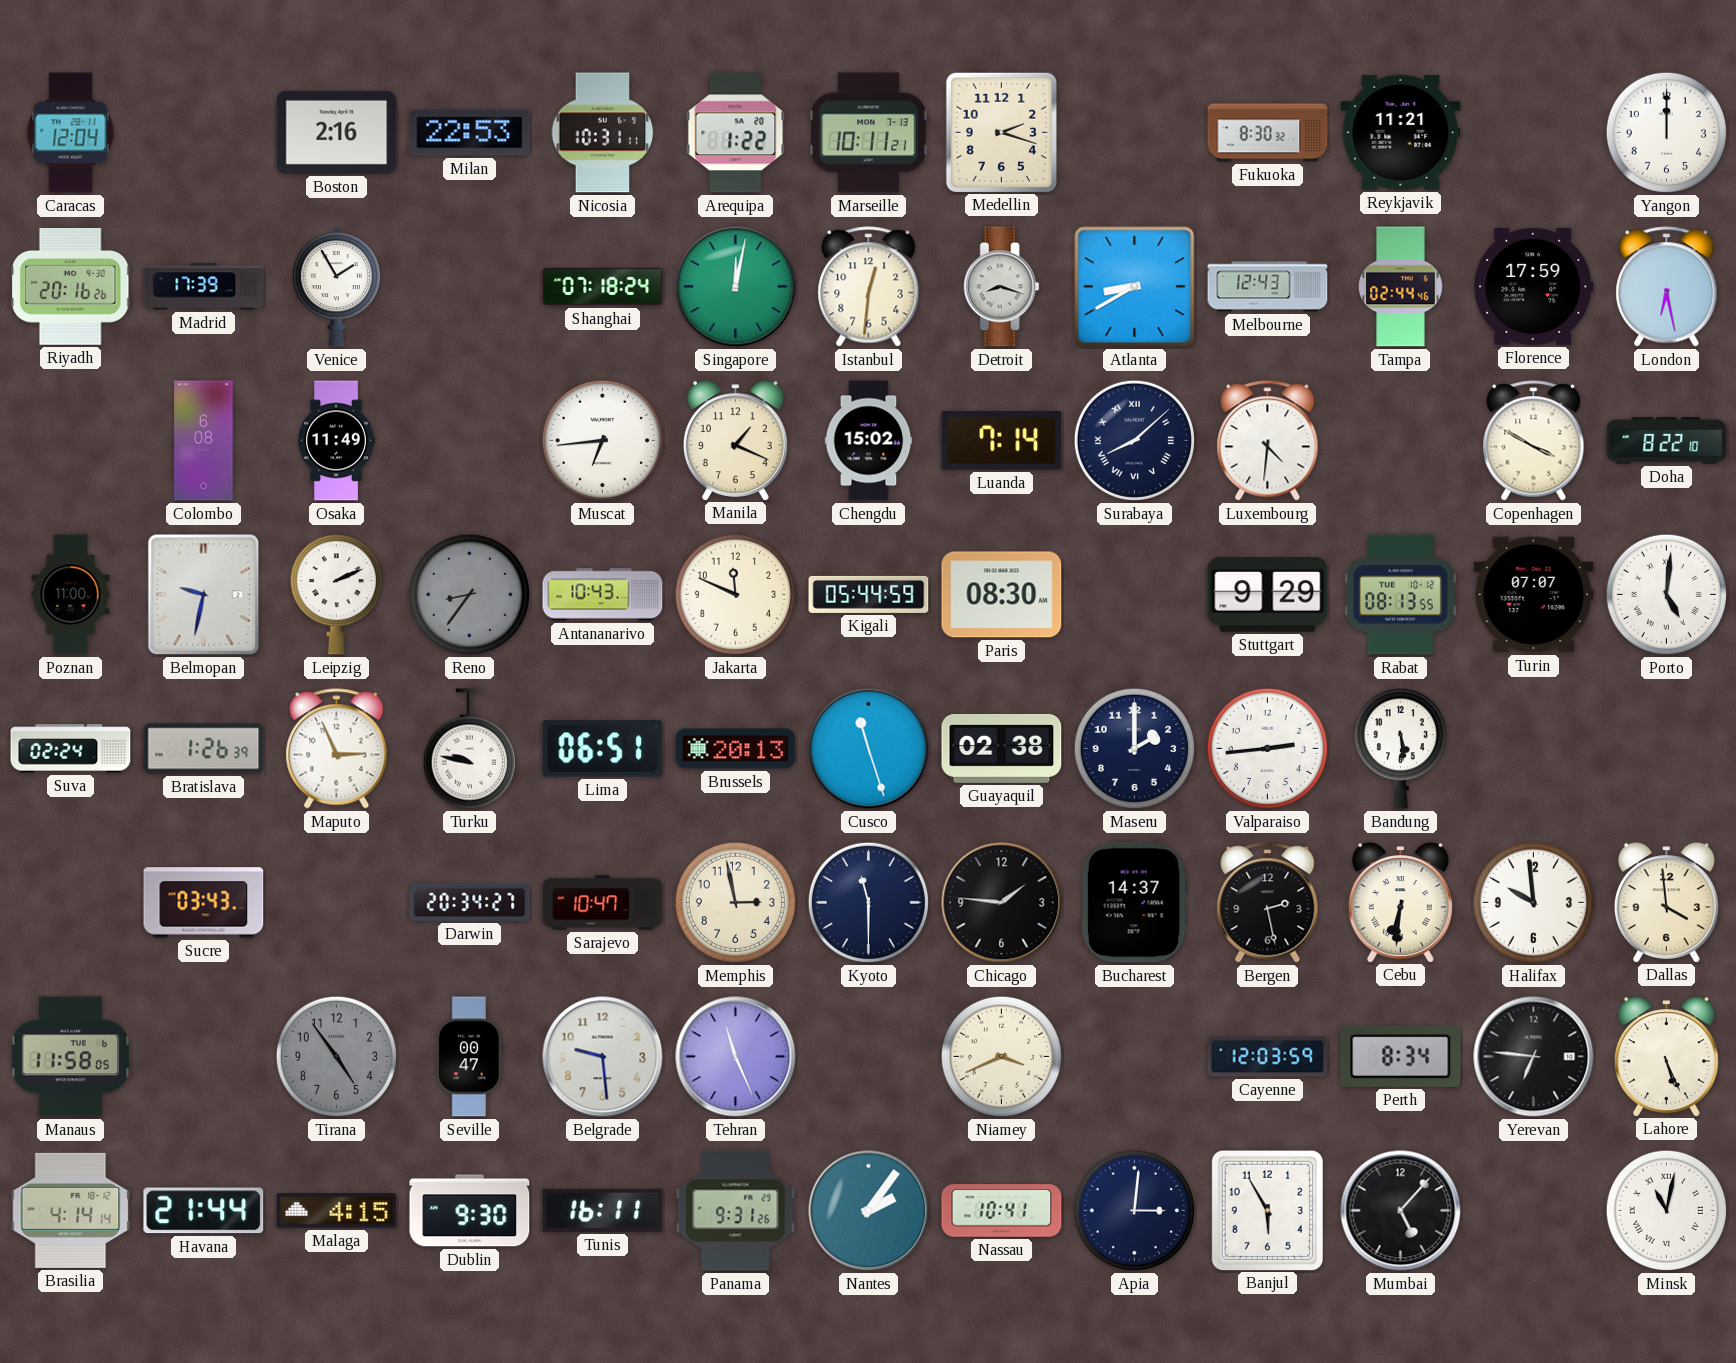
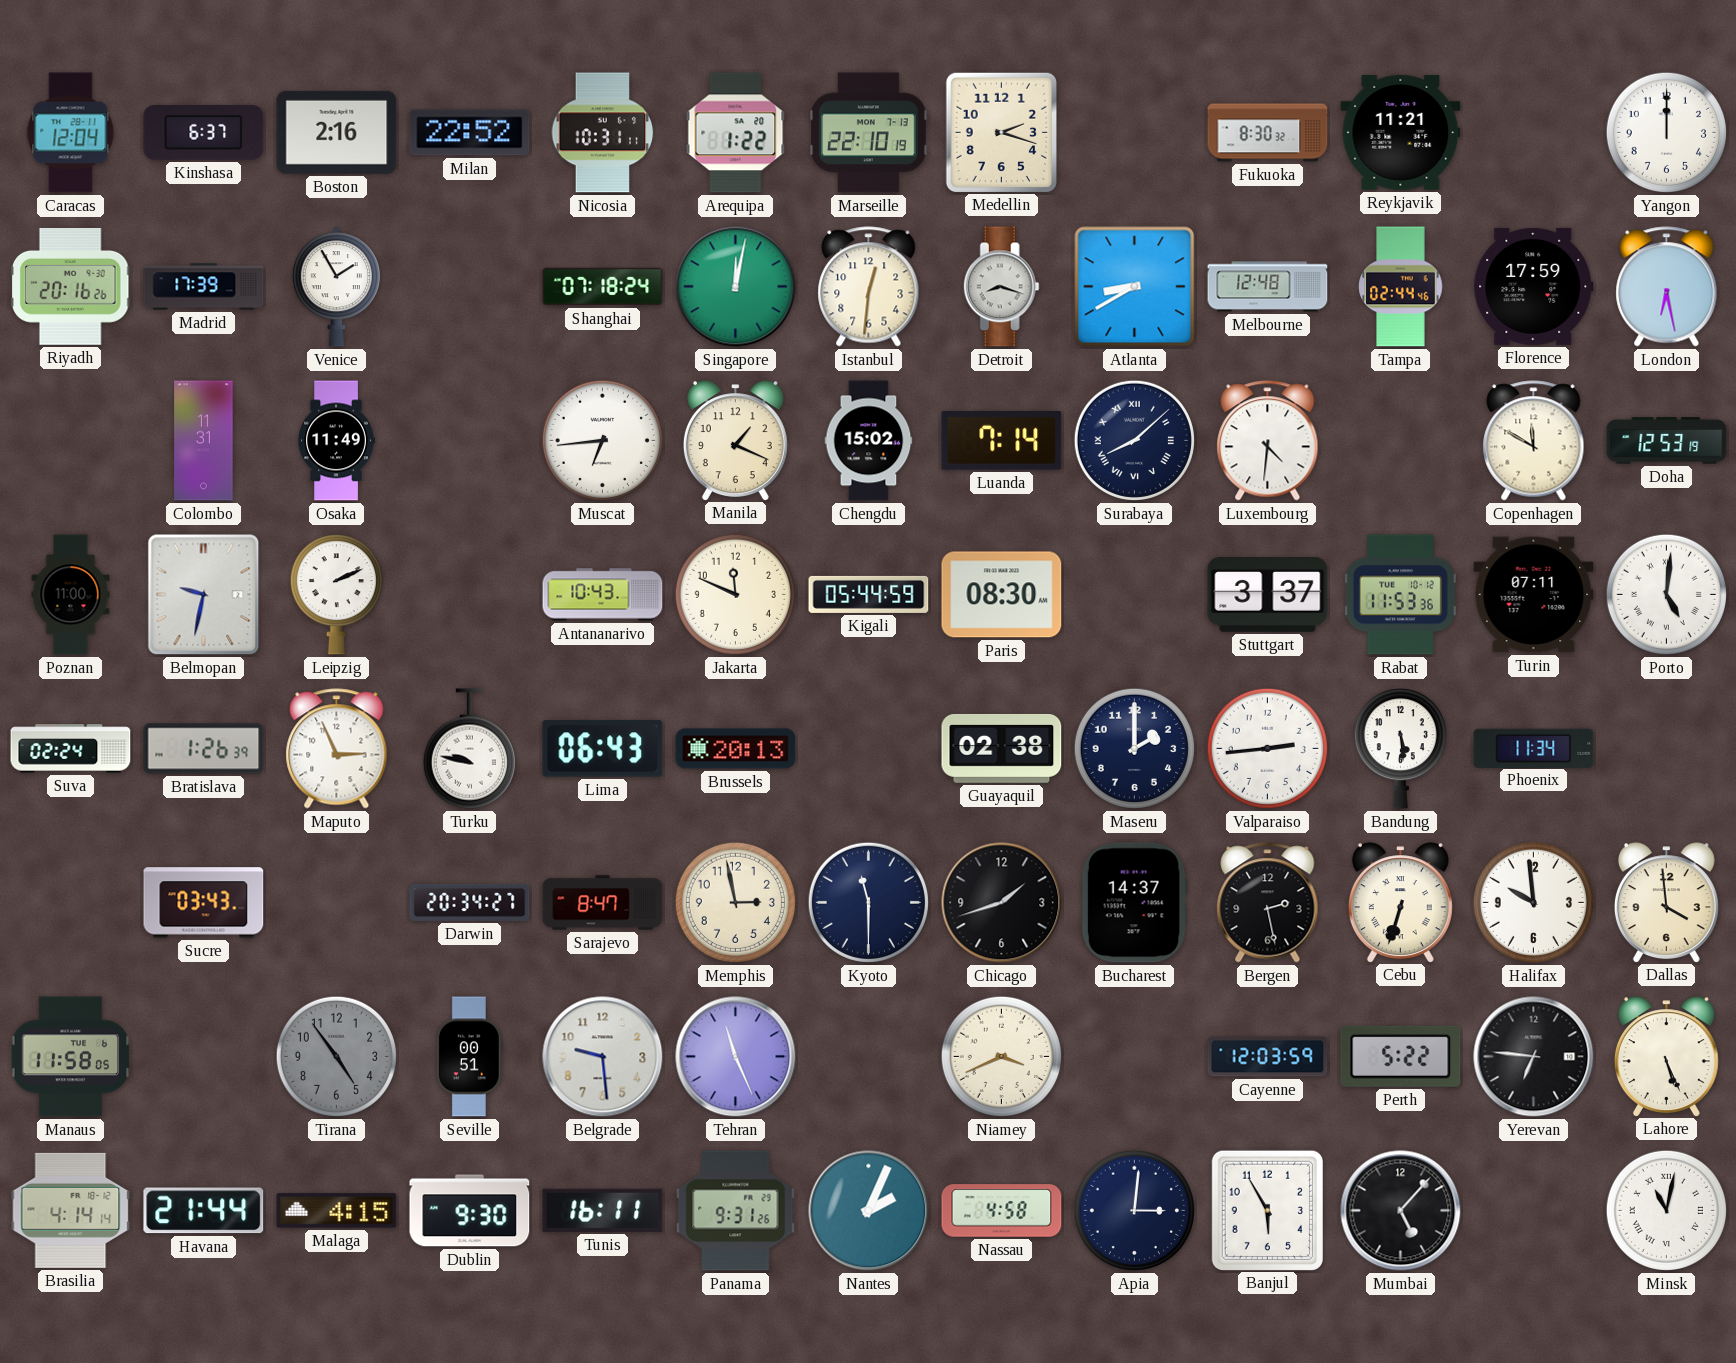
Kinshasa: none -> 6:37 (204, 133)
Milan: 22:53 -> 22:52 (470, 133)
Marseille: 10:11 -> 22:10 (869, 133)
Melbourne: 12:43 -> 12:48 (1268, 287)
Colombo: 6:08 -> 11:31 (204, 441)
Copenhagen: 3:50 -> 11:50 (1534, 441)
Doha: 8:22 -> 12:53 (1667, 441)
Reno: 8:36 -> none (469, 594)
Stuttgart: 9:29 -> 3:37 (1268, 595)
Rabat: 08:13 -> 11:53 (1400, 595)
Turin: 07:07 -> 07:11 (1534, 595)
Lima: 06:51 -> 06:43 (603, 749)
Cusco: 11:27 -> none (869, 749)
Phoenix: none -> 11:34 (1534, 748)
Sarajevo: 10:47 -> 8:47 (603, 903)
Chicago: 1:46 -> 1:42 (1002, 903)
Cebu: 6:31 -> 6:33 (1400, 902)
Seville: 00:47 -> 00:51 (469, 1057)
Perth: 8:34 -> 5:22 (1401, 1056)
Nantes: 2:06 -> 2:04 (869, 1211)
Nassau: 10:41 -> 4:58 (1002, 1211)
